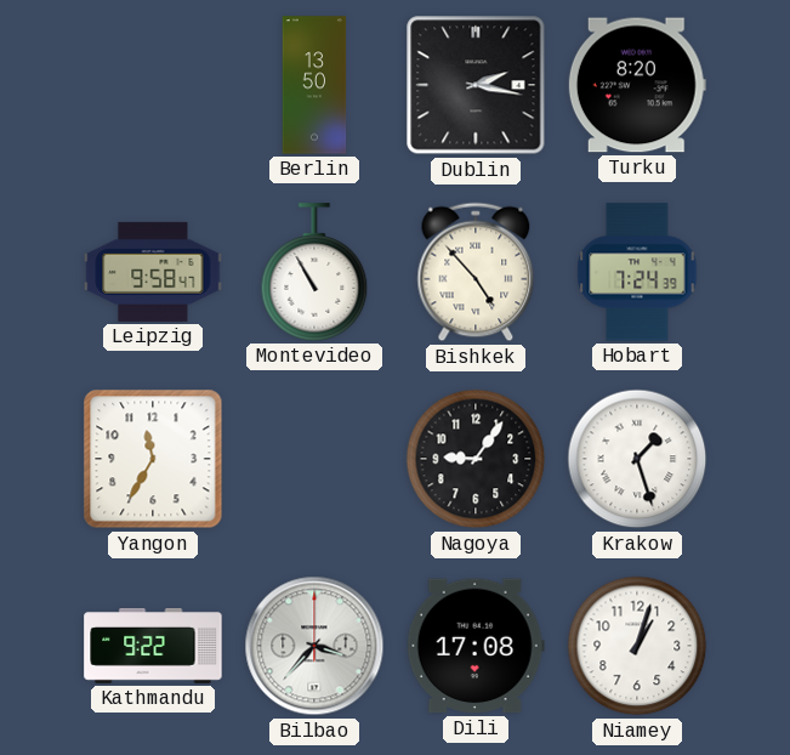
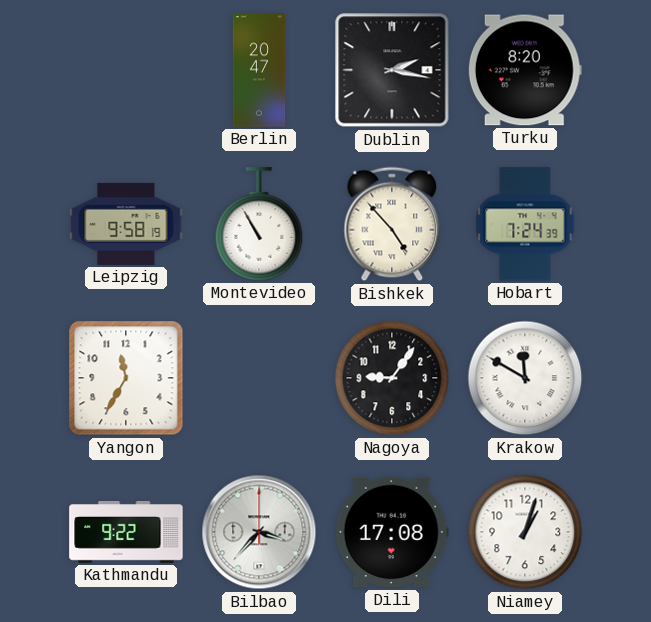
Berlin: 13:50 -> 20:47 (259, 70)
Leipzig: 9:58:47 -> 9:58:19 (126, 224)
Krakow: 1:27 -> 11:50 (525, 378)
